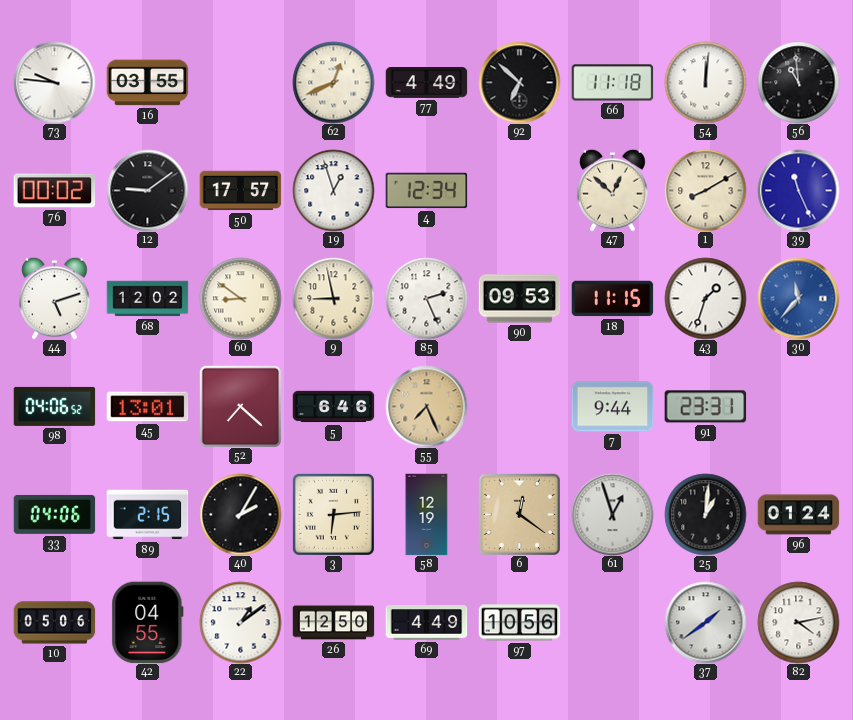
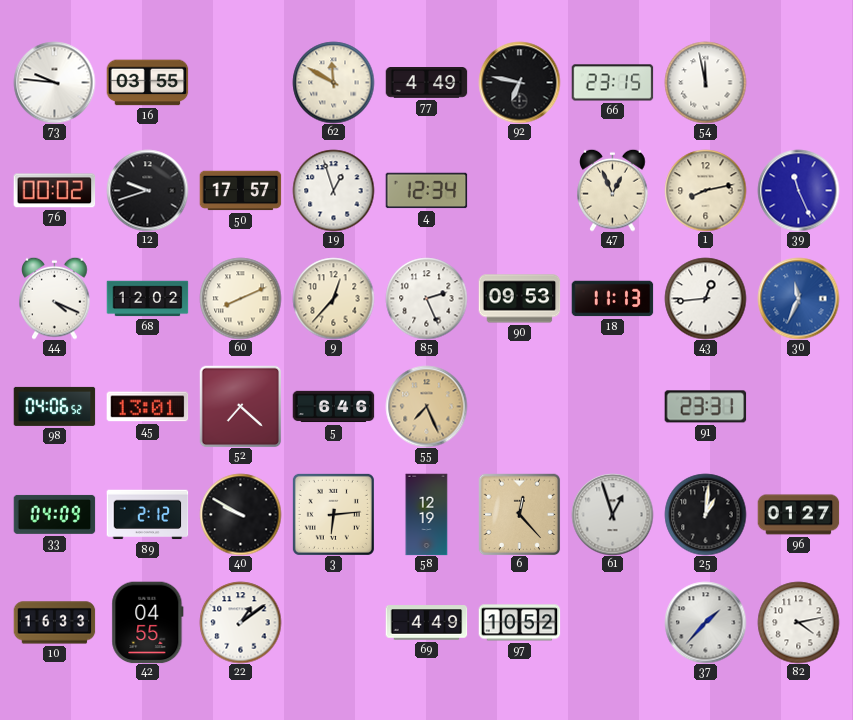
62: 12:41 -> 11:50 (333, 82)
92: 6:52 -> 6:47 (519, 82)
66: 11:18 -> 23:15 (612, 83)
54: 12:01 -> 11:58 (705, 82)
56: 10:59 -> none (798, 82)
12: 9:09 -> 9:42 (147, 190)
47: 12:52 -> 12:56 (613, 190)
1: 8:10 -> 8:13 (705, 190)
44: 5:12 -> 4:19 (55, 298)
60: 8:51 -> 8:11 (240, 298)
9: 8:58 -> 12:37 (333, 298)
18: 11:15 -> 11:13 (612, 299)
43: 1:33 -> 12:44 (705, 298)
30: 11:37 -> 11:34 (798, 298)
7: 9:44 -> none (612, 407)
33: 04:06 -> 04:09 (54, 514)
89: 2:15 -> 2:12 (147, 515)
40: 2:05 -> 9:50 (240, 514)
6: 12:21 -> 12:23 (519, 514)
96: 01:24 -> 01:27 (798, 515)
10: 05:06 -> 16:33 (54, 623)
26: 12:50 -> none (333, 623)
97: 10:56 -> 10:52 (519, 623)
37: 1:39 -> 1:37 (705, 622)
